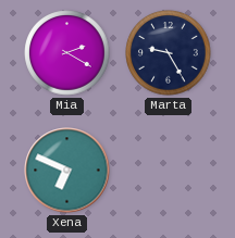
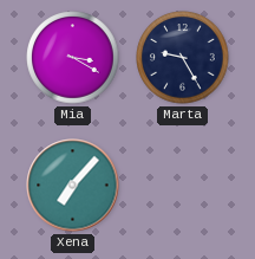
Mia: 2:20 -> 3:20 (73, 58)
Xena: 6:49 -> 7:07 (73, 186)
